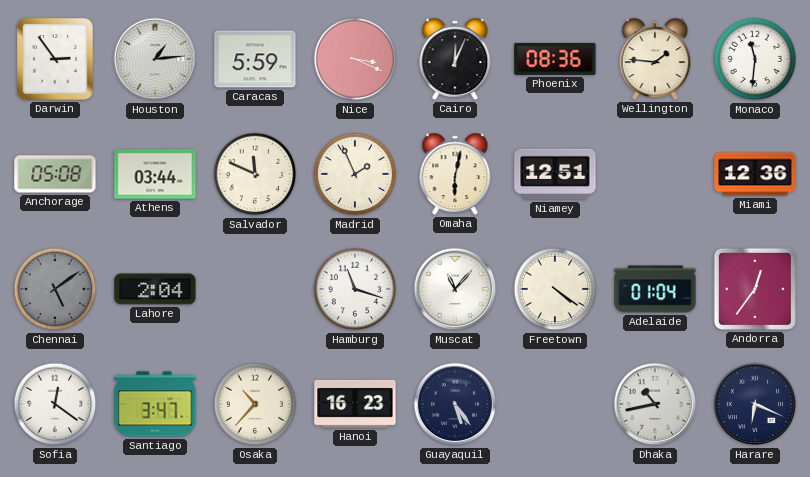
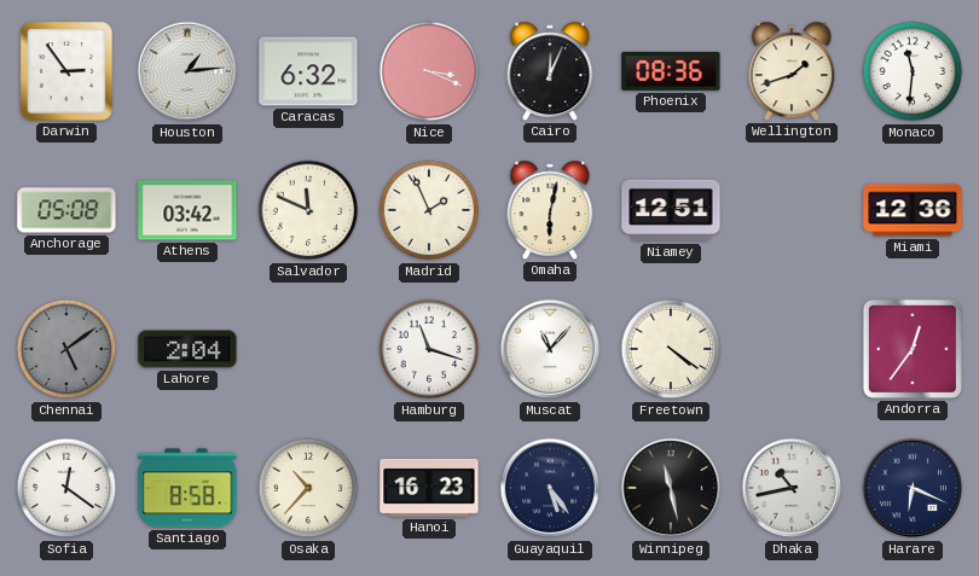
Caracas: 5:59 -> 6:32 (308, 71)
Wellington: 1:46 -> 1:42 (792, 71)
Athens: 03:44 -> 03:42 (187, 210)
Adelaide: 01:04 -> none (655, 289)
Santiago: 3:47 -> 8:58 (187, 488)
Winnipeg: none -> 11:28 (671, 488)
